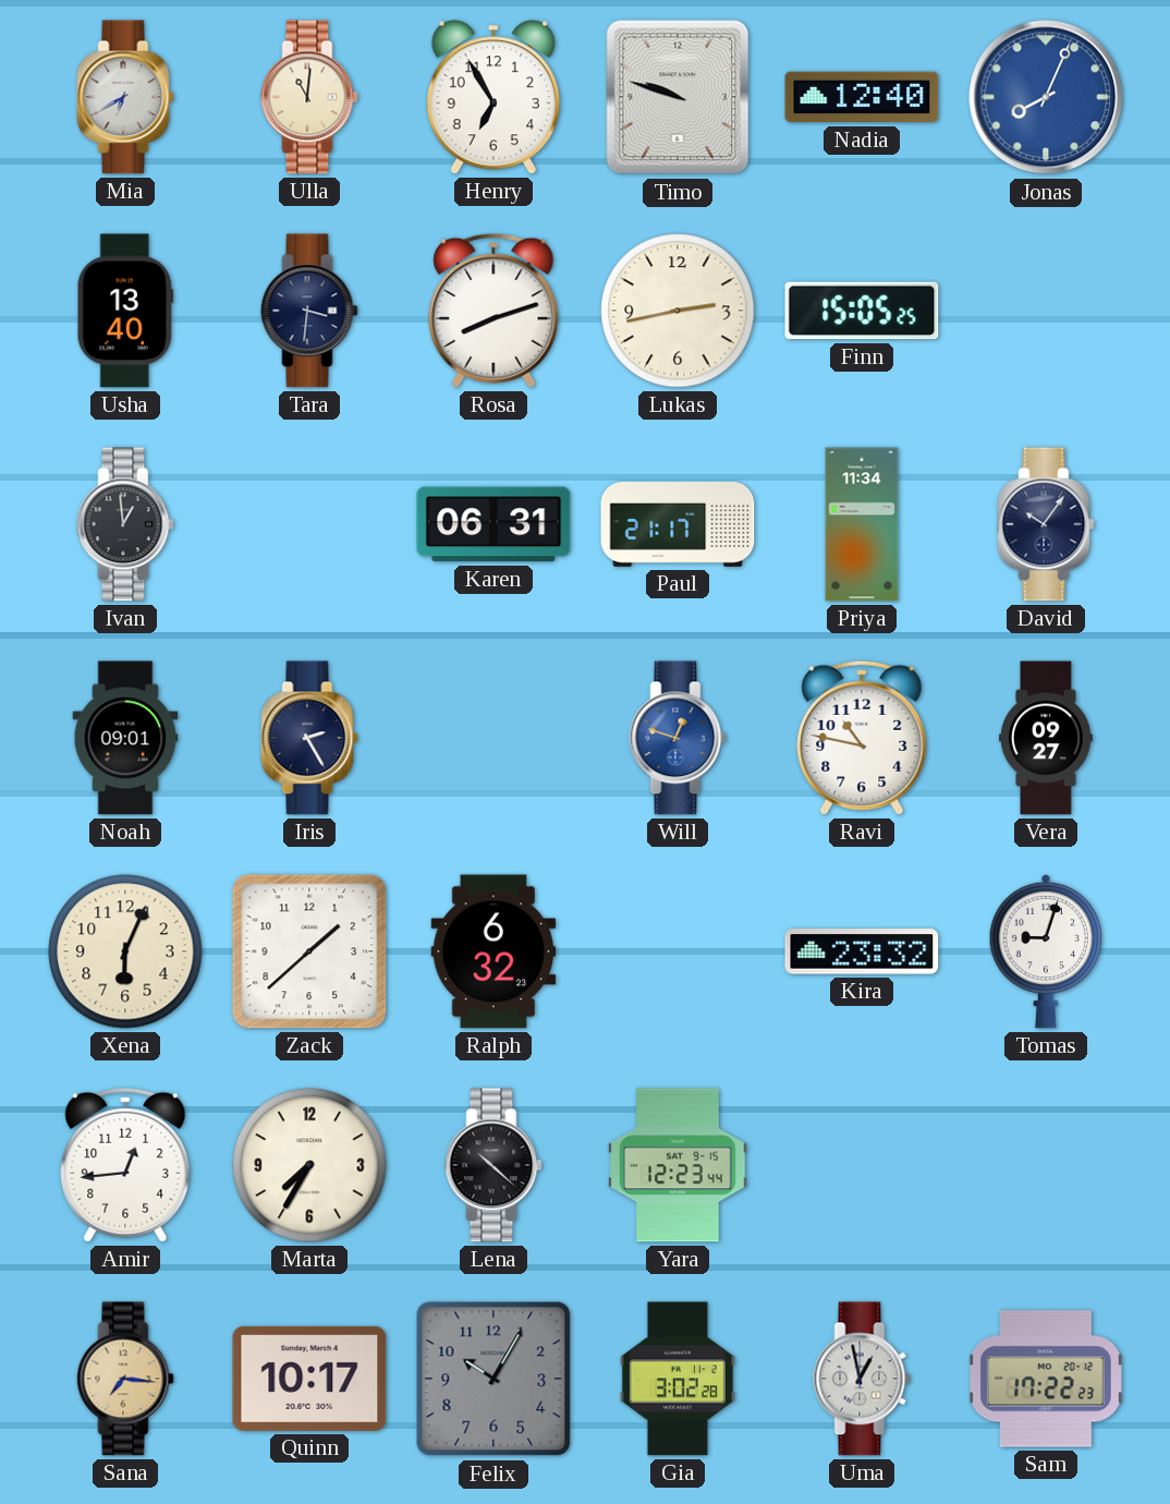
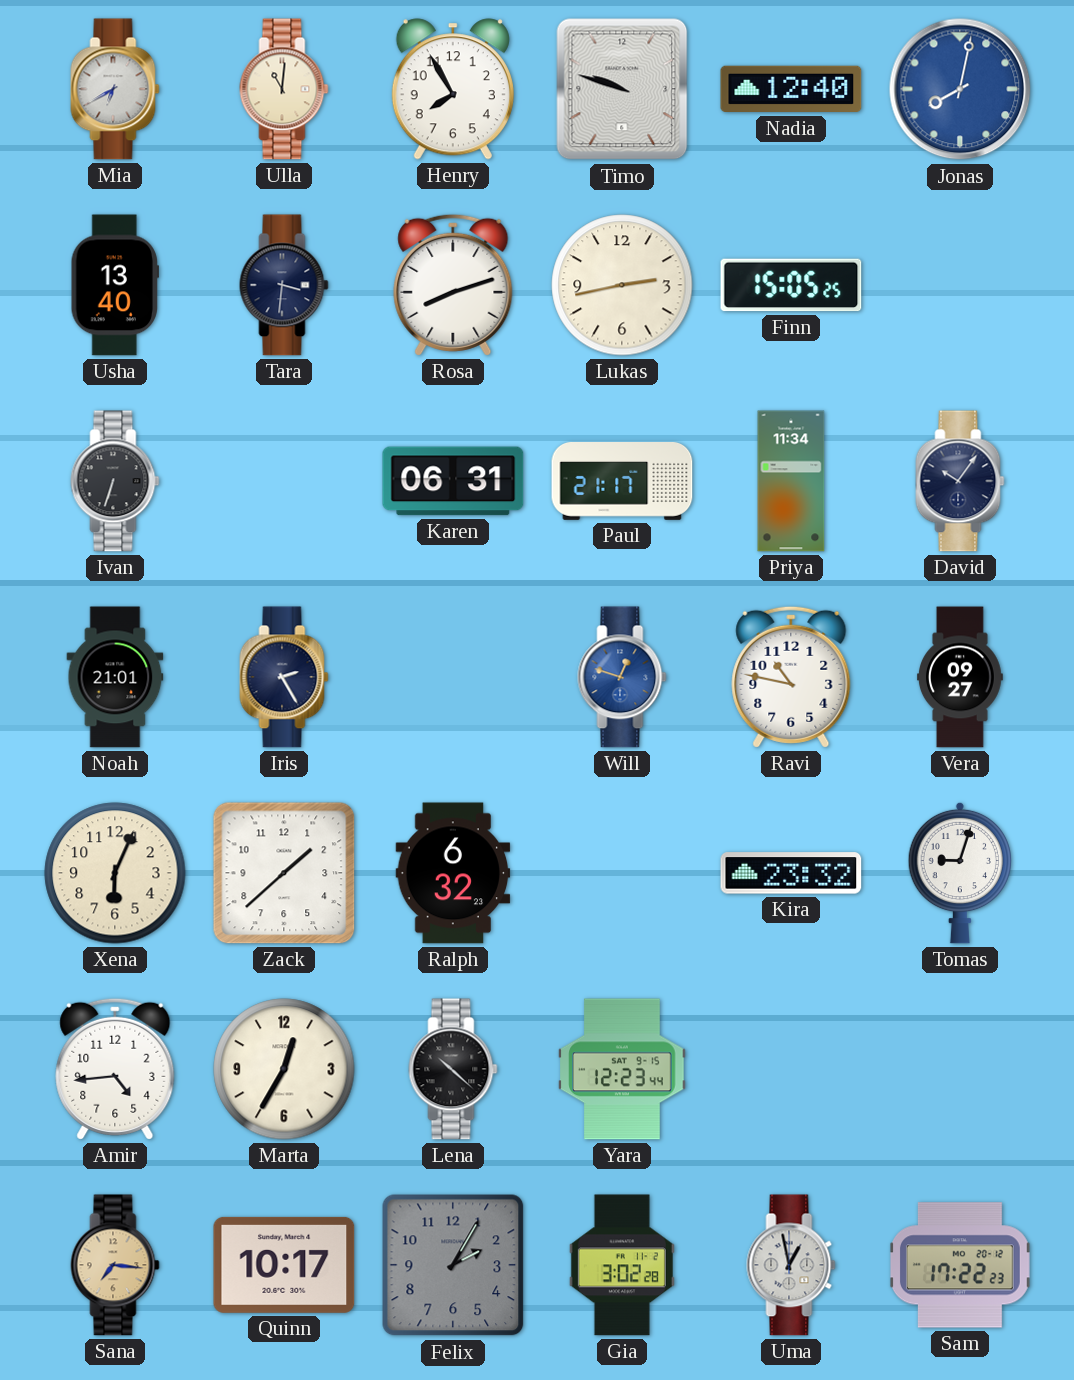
Henry: 6:55 -> 7:55 (453, 89)
Jonas: 8:04 -> 8:02 (960, 89)
Ivan: 12:59 -> 6:33 (115, 481)
Noah: 09:01 -> 21:01 (115, 677)
Amir: 12:44 -> 4:44 (115, 1069)
Marta: 7:35 -> 12:35 (284, 1069)
Felix: 10:05 -> 2:05 (453, 1265)
